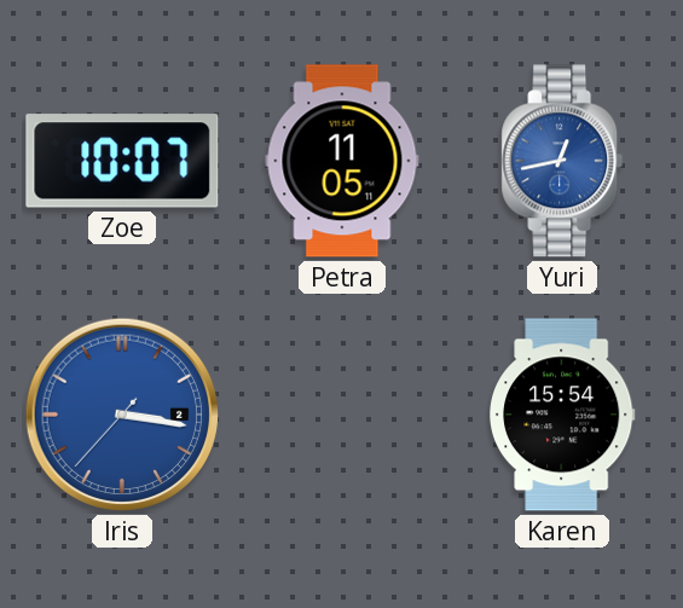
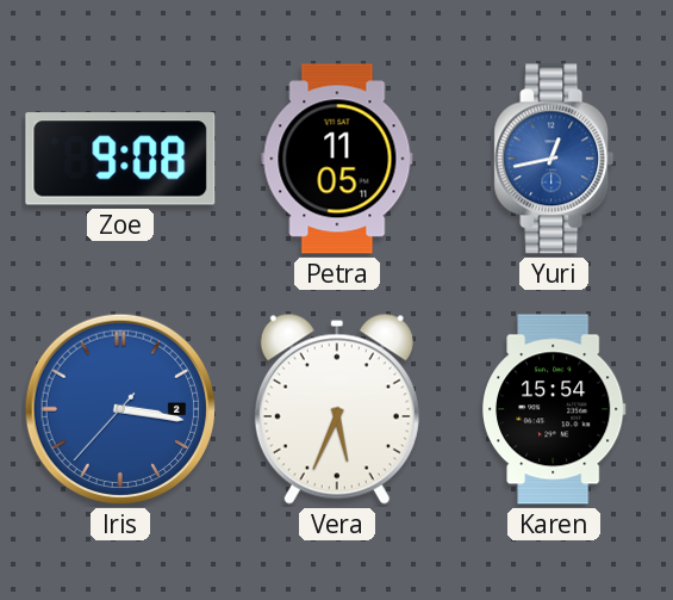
Zoe: 10:07 -> 9:08 (120, 159)
Vera: none -> 5:34 (337, 409)
